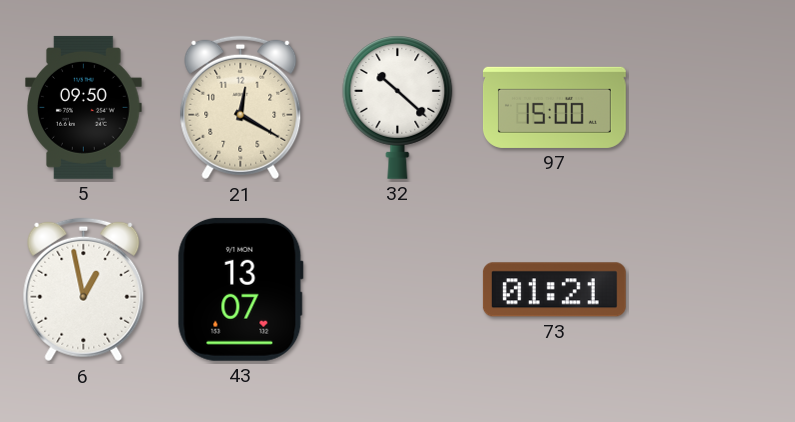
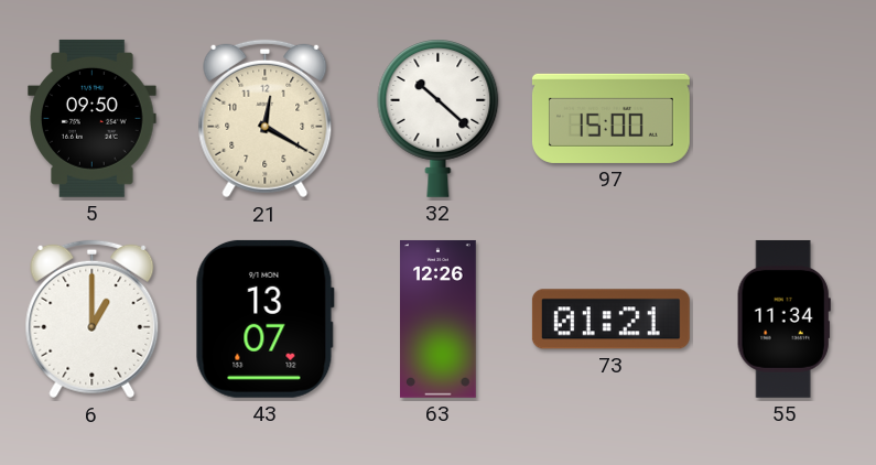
6: 12:58 -> 1:00 (93, 320)
63: none -> 12:26 (439, 318)
55: none -> 11:34 (783, 318)
